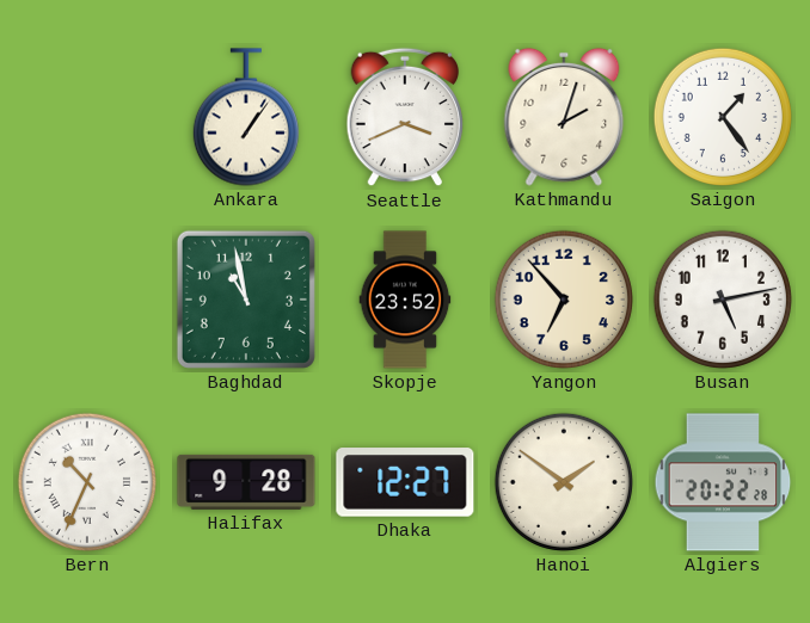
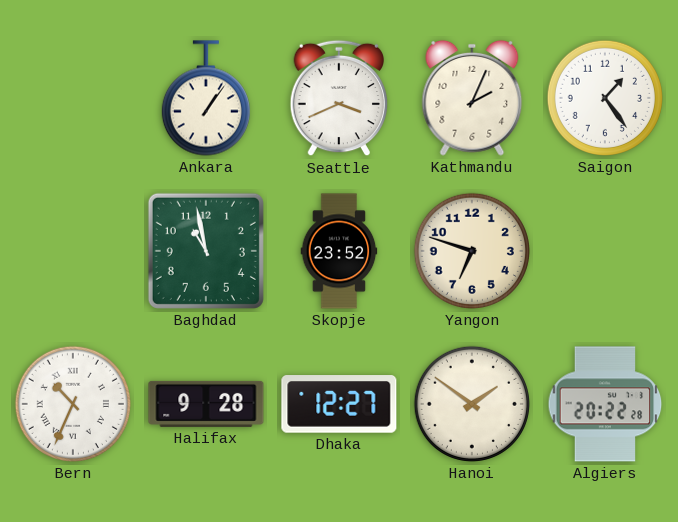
Kathmandu: 2:03 -> 2:04 (472, 98)
Yangon: 6:53 -> 6:48 (472, 251)
Busan: 5:13 -> none (723, 300)
